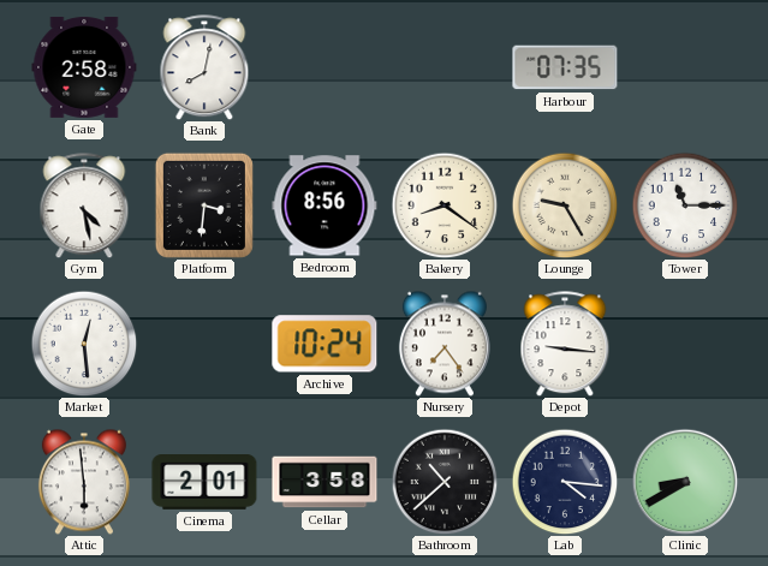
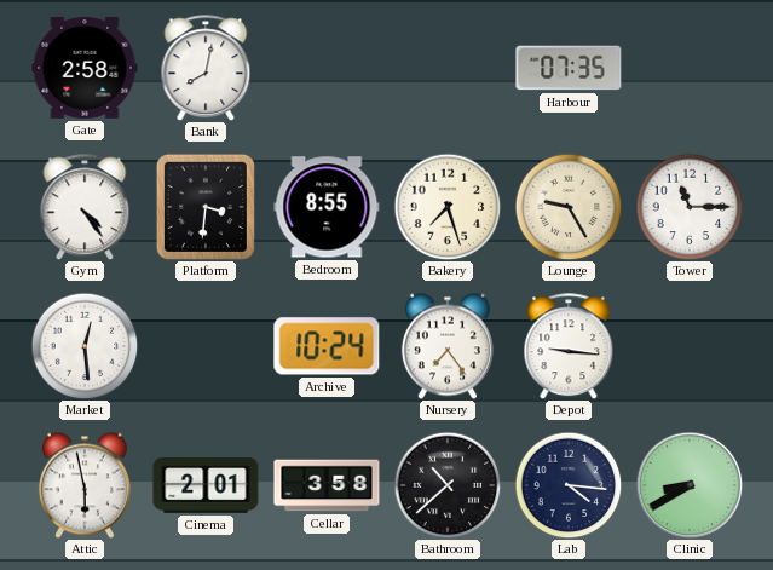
Gym: 4:28 -> 4:24 (85, 207)
Bedroom: 8:56 -> 8:55 (327, 207)
Bakery: 8:21 -> 7:27 (448, 207)
Attic: 5:59 -> 5:58 (85, 485)
